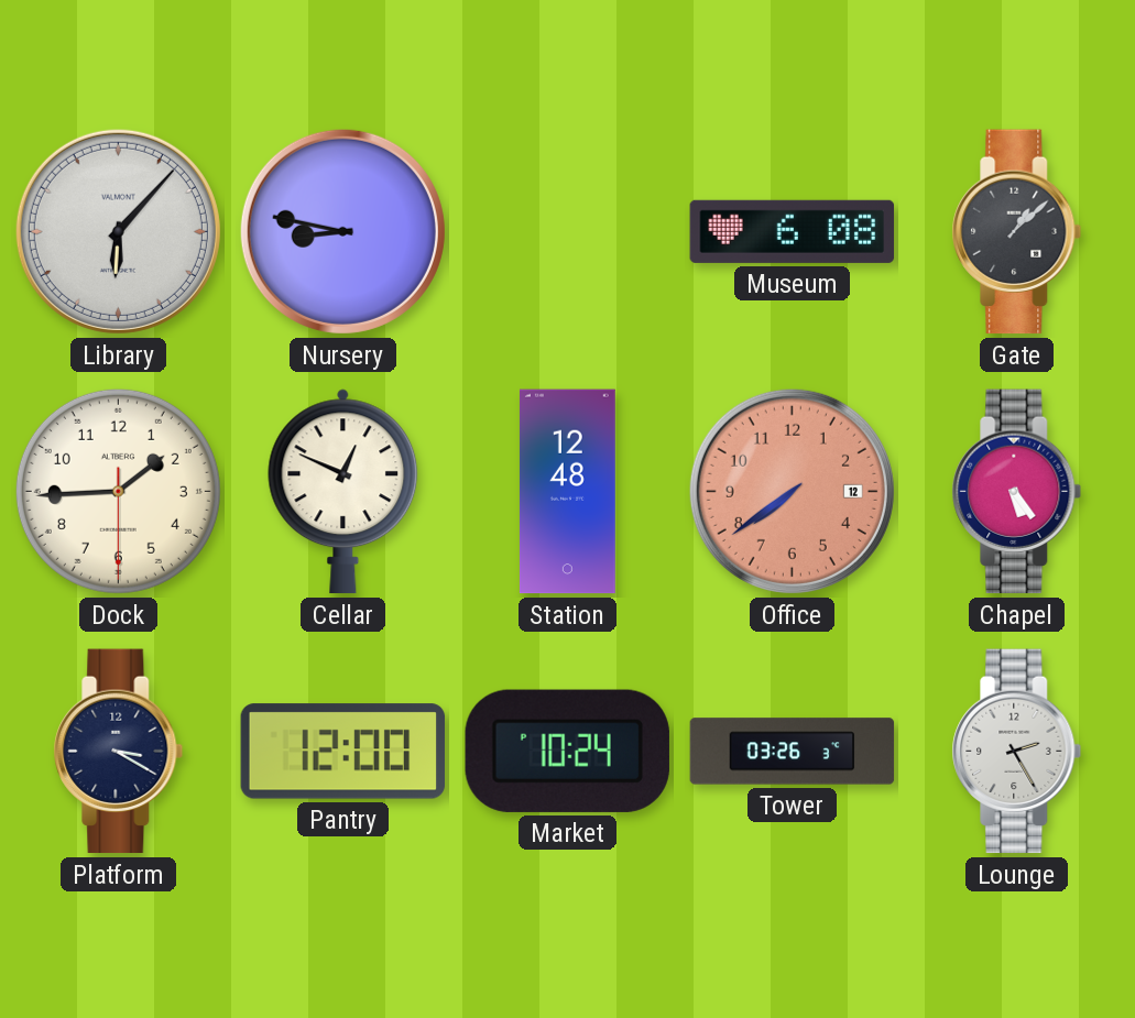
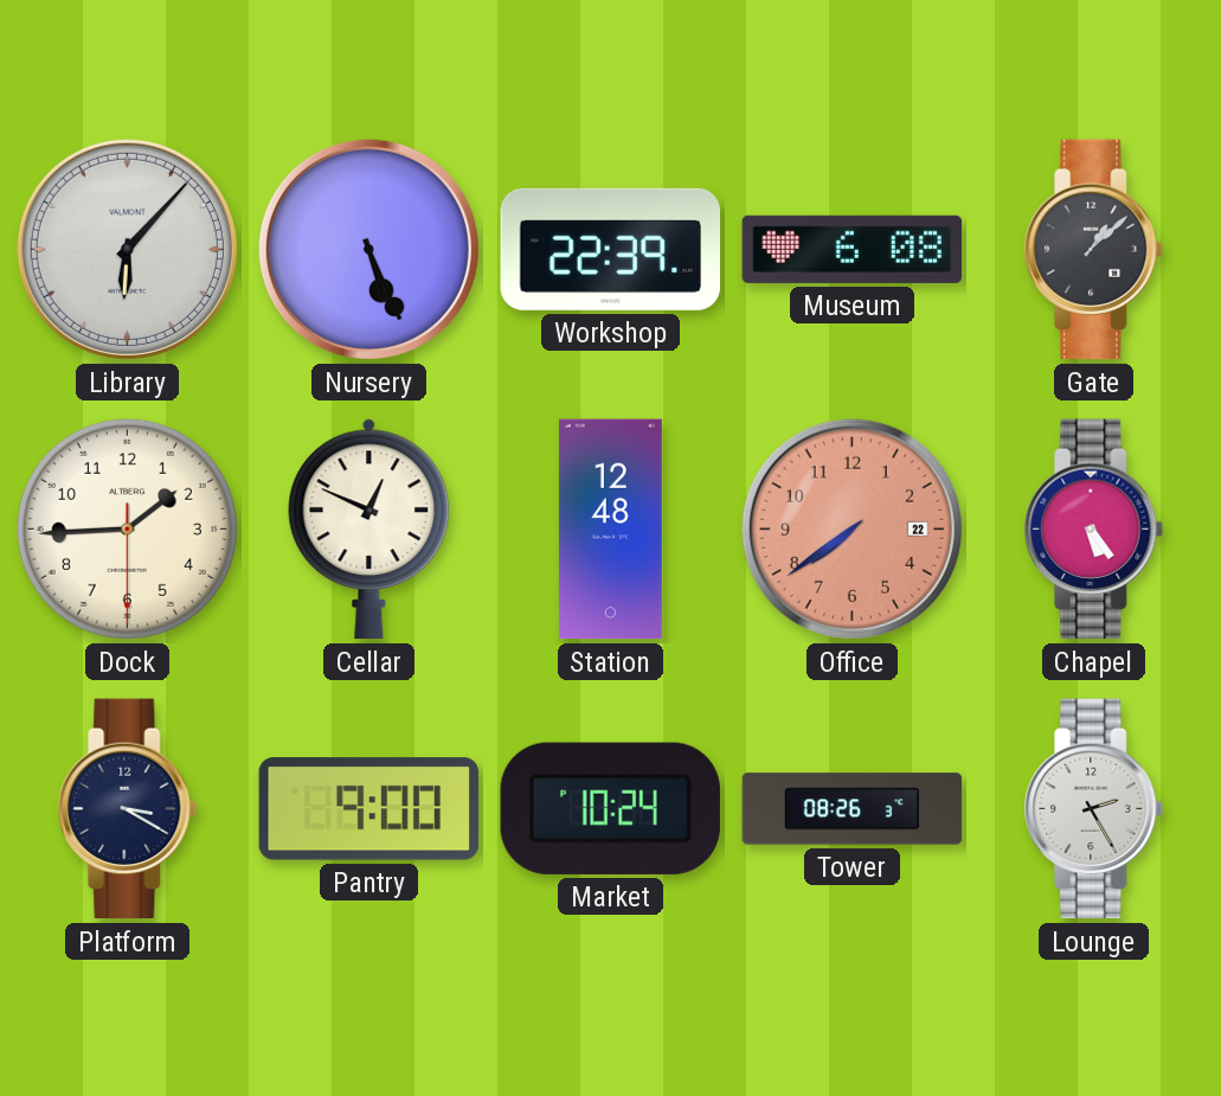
Nursery: 8:47 -> 5:26 (368, 249)
Workshop: none -> 22:39 (610, 249)
Office date: 12 -> 22 (852, 528)
Pantry: 12:00 -> 9:00 (369, 809)
Tower: 03:26 -> 08:26 (853, 809)
